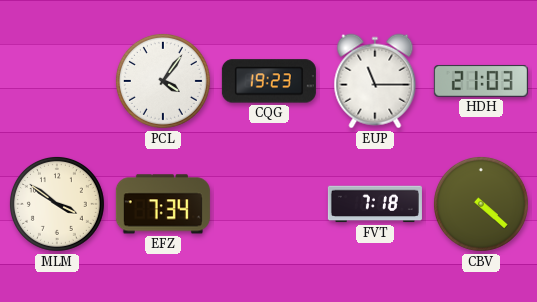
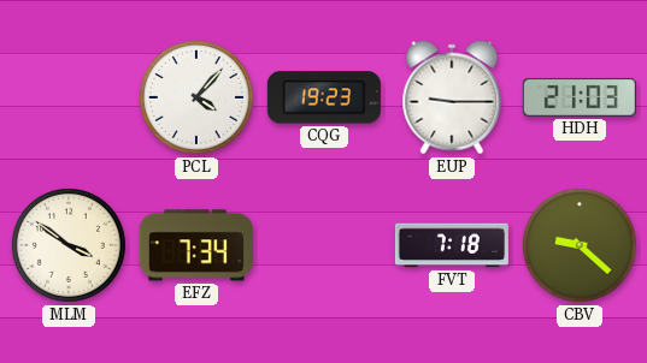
PCL: 4:06 -> 4:07 (196, 97)
EUP: 11:15 -> 9:15 (452, 97)
CBV: 4:22 -> 9:22 (580, 245)
